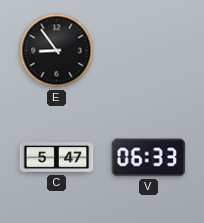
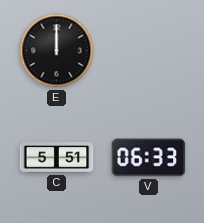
E: 8:54 -> 12:00 (57, 51)
C: 5:47 -> 5:51 (57, 158)
